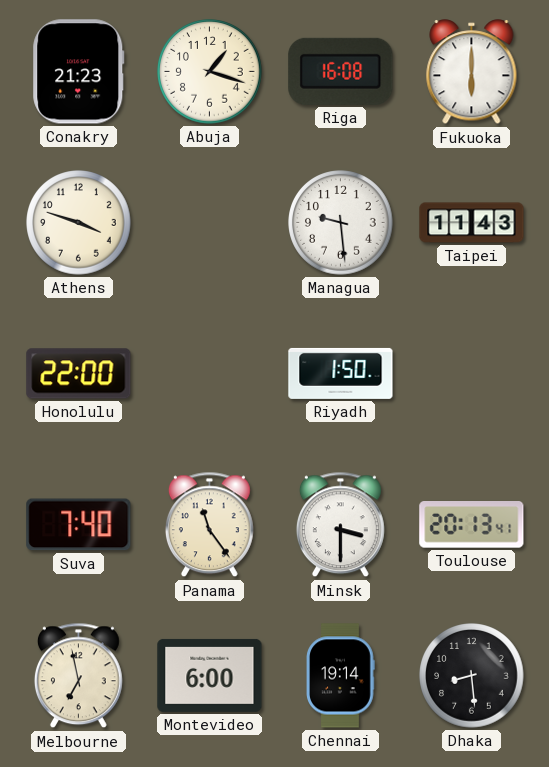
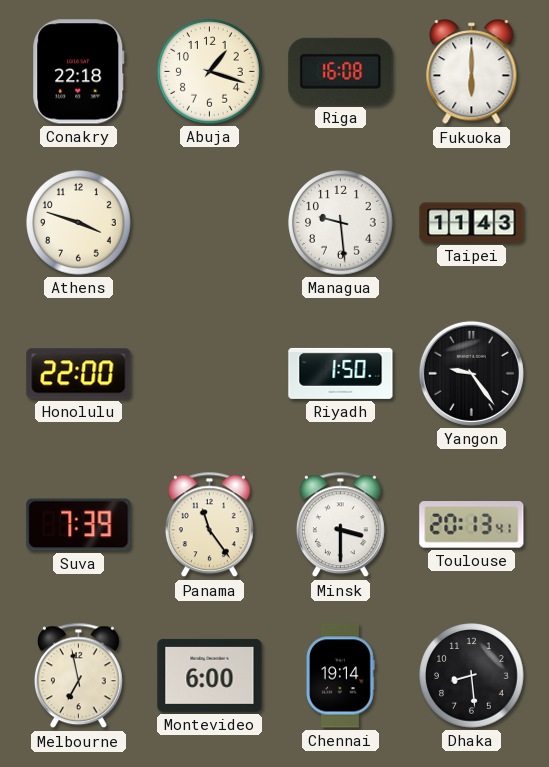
Conakry: 21:23 -> 22:18 (79, 72)
Yangon: none -> 9:24 (471, 373)
Suva: 7:40 -> 7:39 (79, 525)
